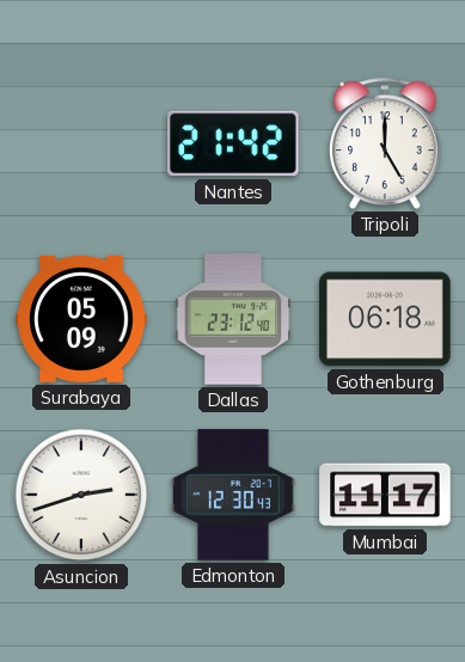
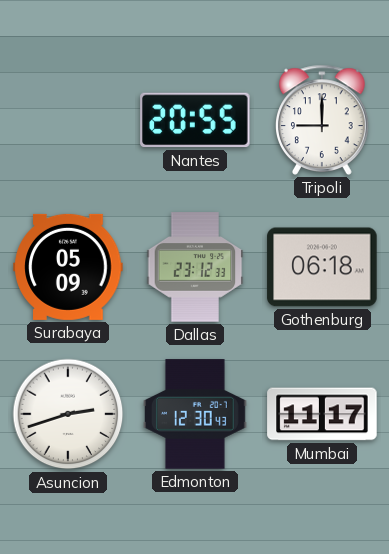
Nantes: 21:42 -> 20:55 (195, 120)
Tripoli: 5:00 -> 9:00 (323, 120)
Dallas: 23:12:40 -> 23:12:33 (195, 267)
